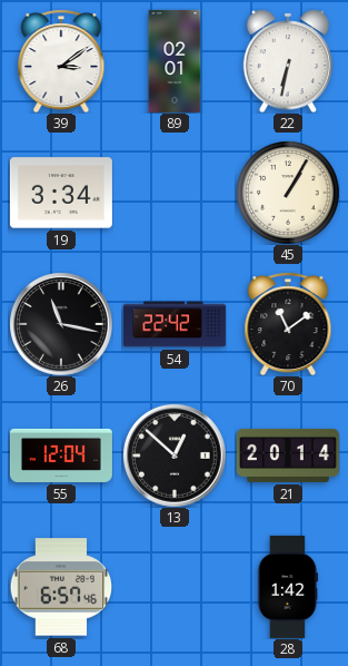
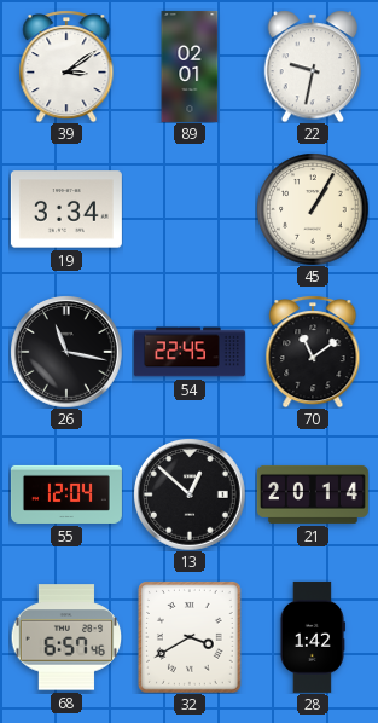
22: 6:32 -> 9:32 (313, 66)
54: 22:42 -> 22:45 (190, 352)
32: none -> 3:40 (191, 637)
